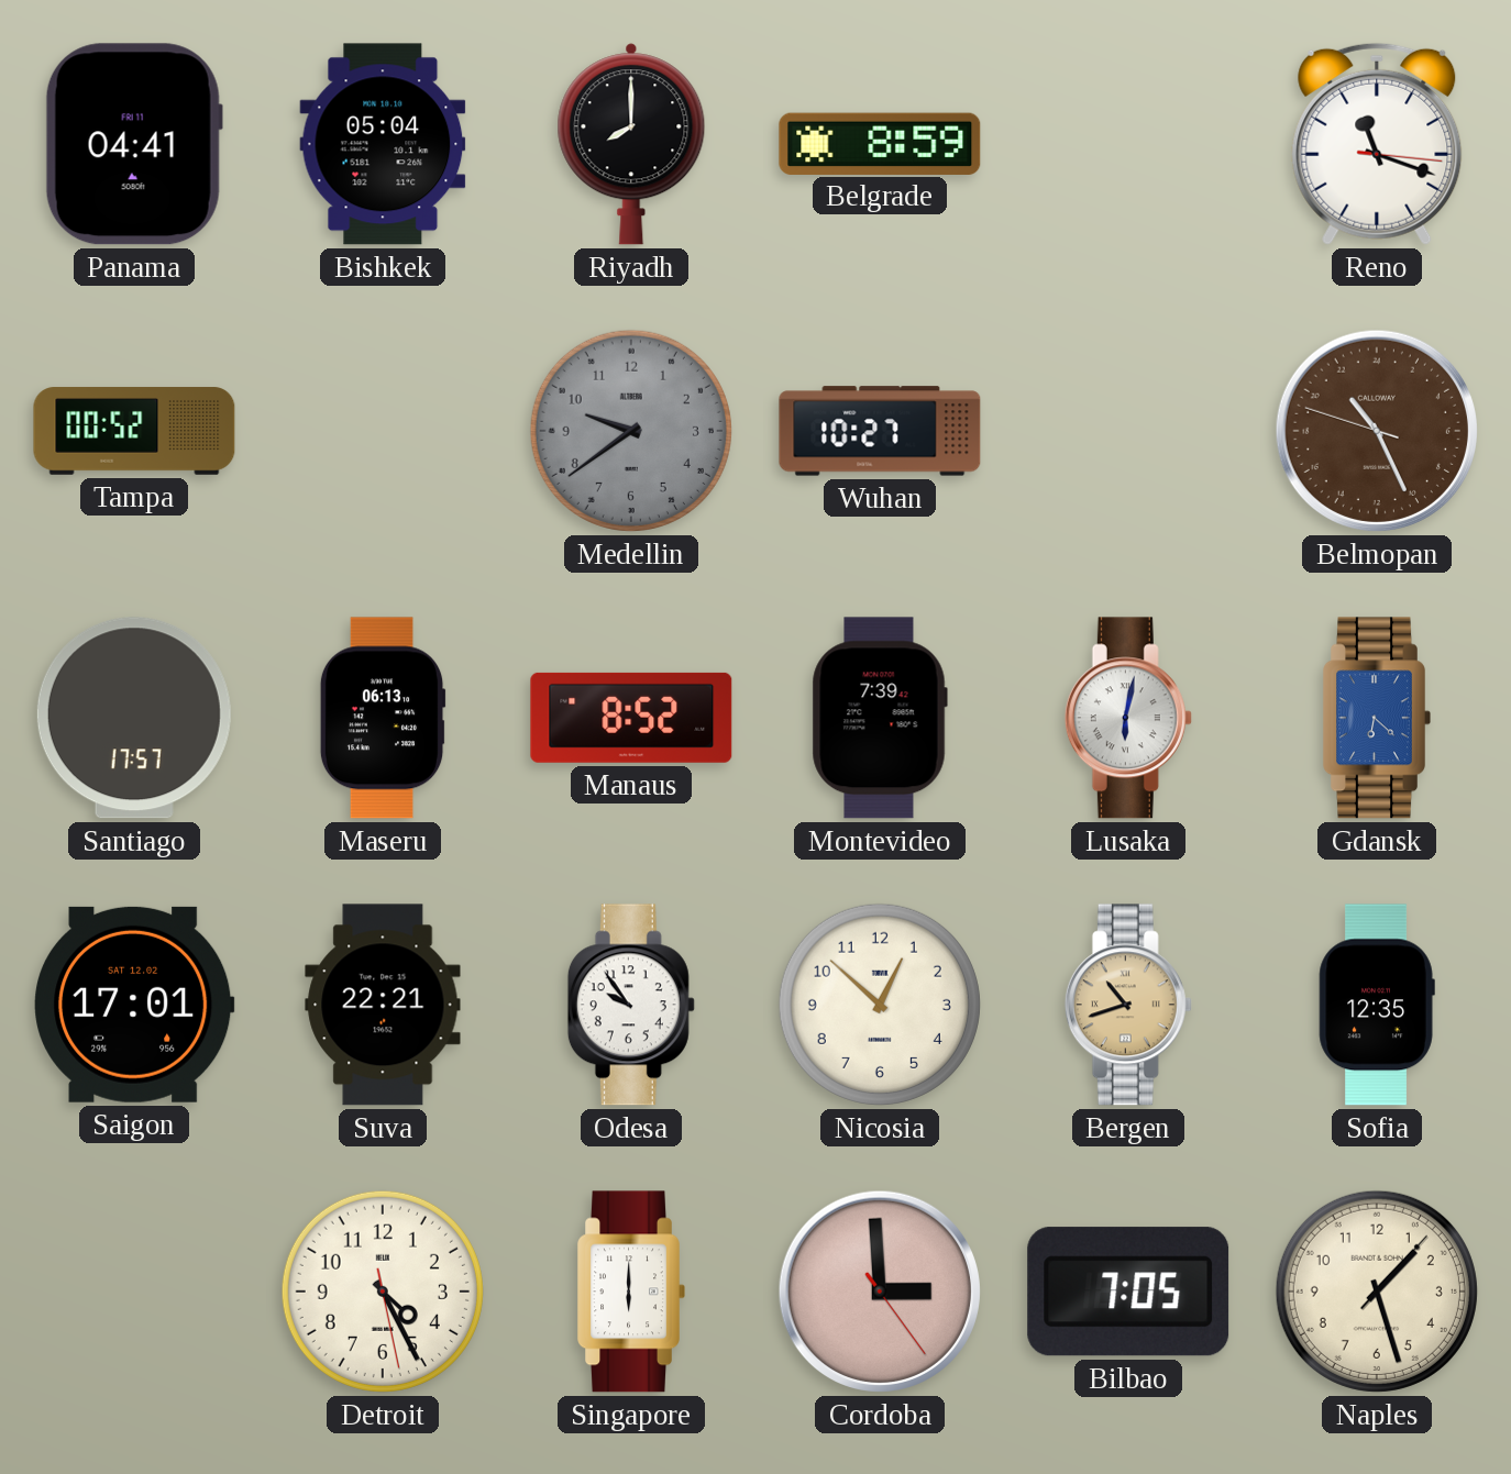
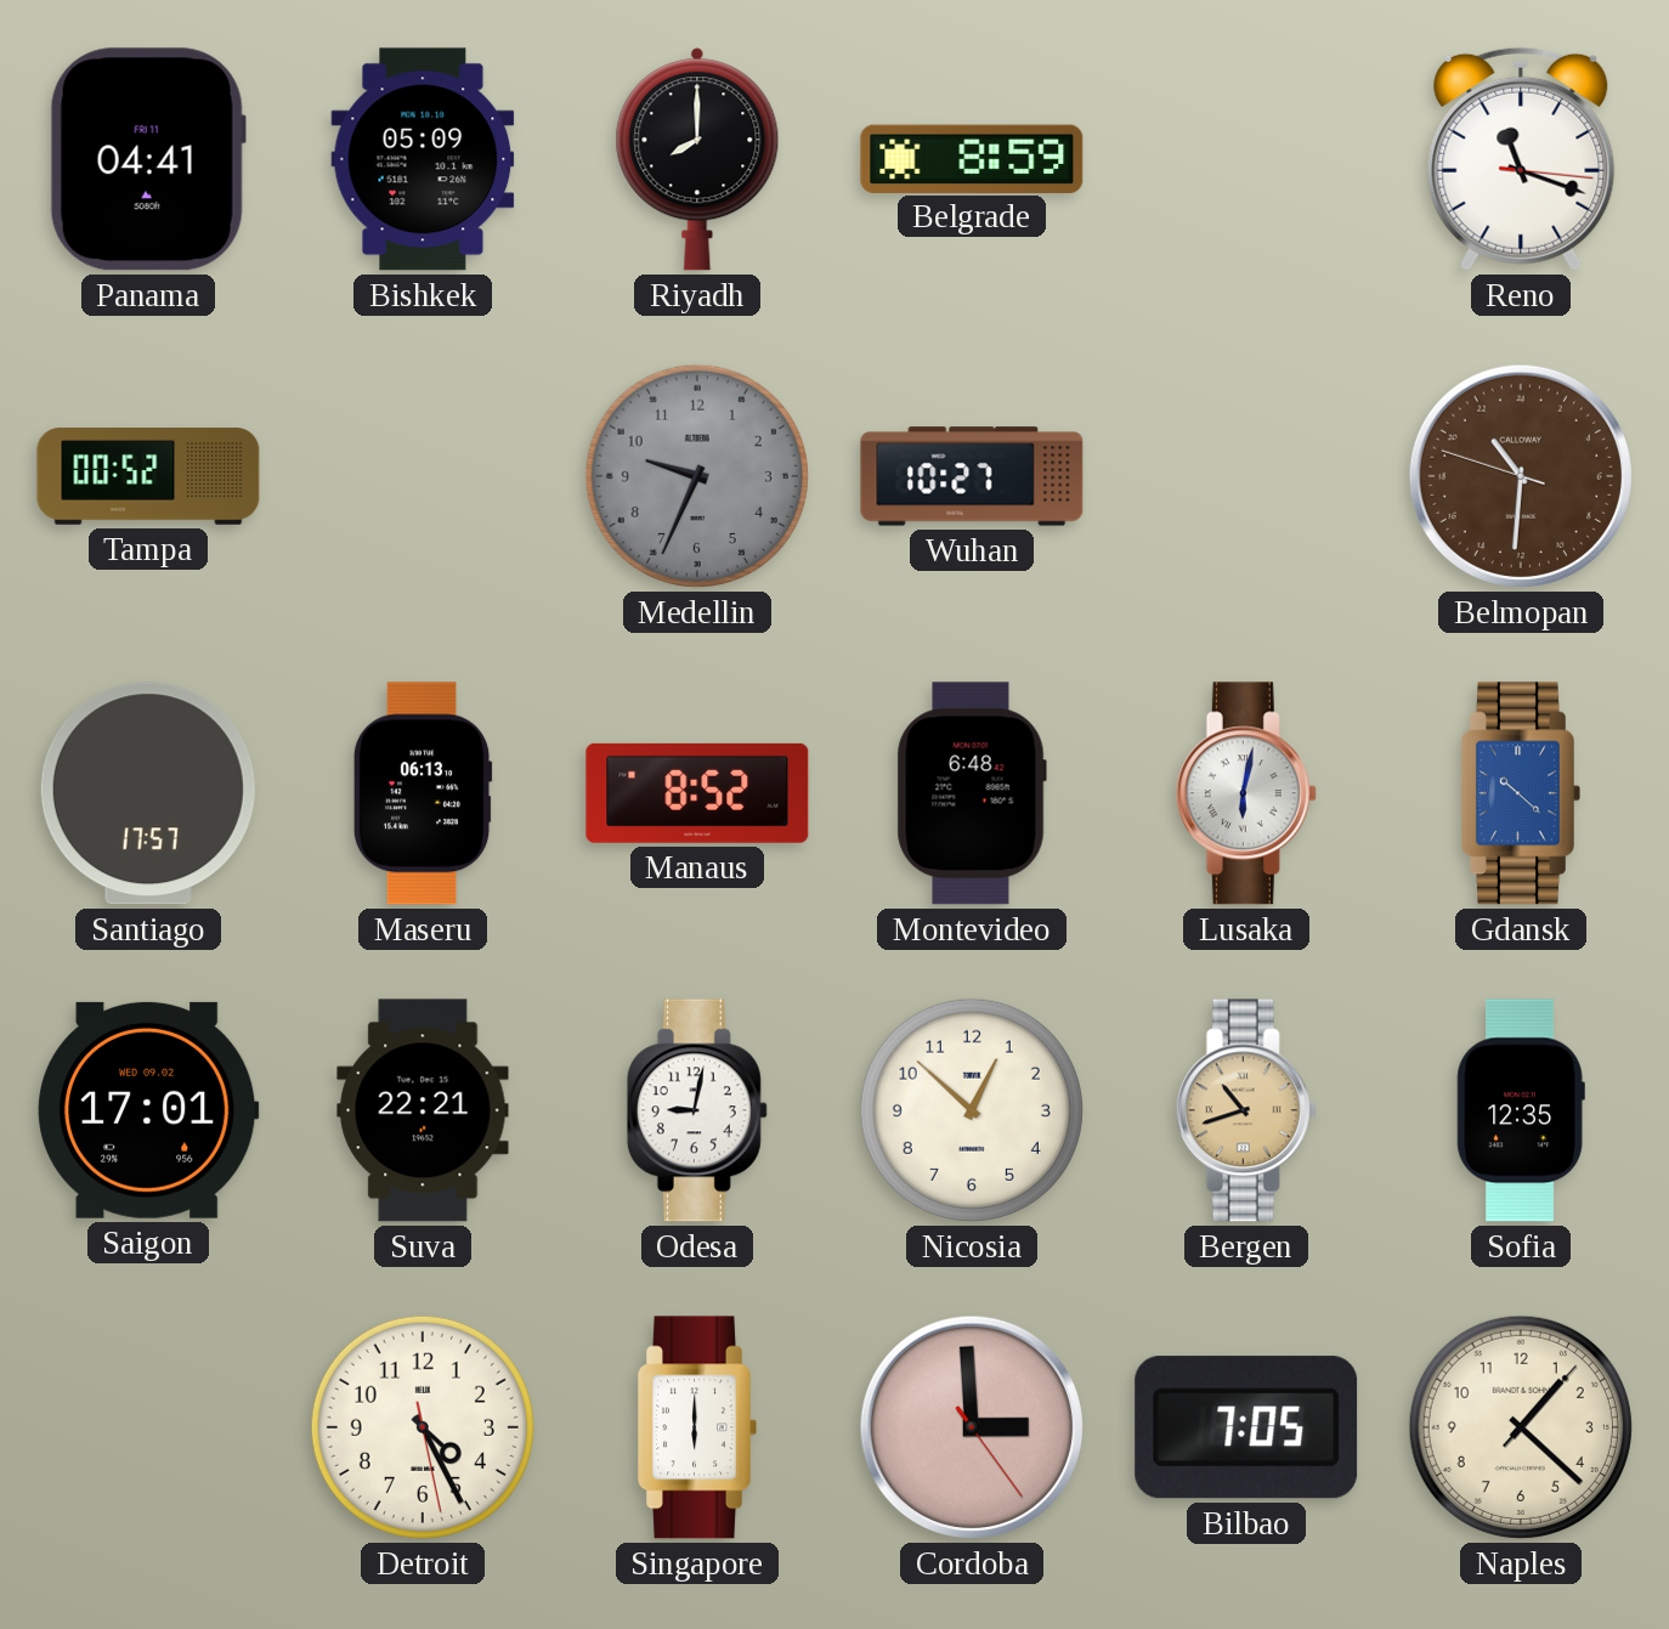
Bishkek: 05:04 -> 05:09 (423, 159)
Medellin: 9:39 -> 9:34 (697, 476)
Belmopan: 21:25 -> 21:30 (1521, 476)
Montevideo: 7:39 -> 6:48 (972, 793)
Gdansk: 6:22 -> 10:22 (1521, 793)
Saigon date: SAT 12.02 -> WED 09.02 (148, 1110)
Odesa: 9:54 -> 9:02 (697, 1110)
Naples: 1:27 -> 1:22 (1521, 1427)
